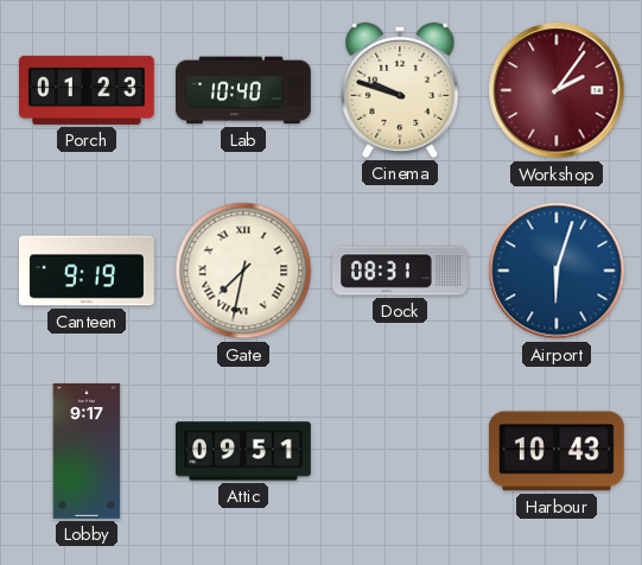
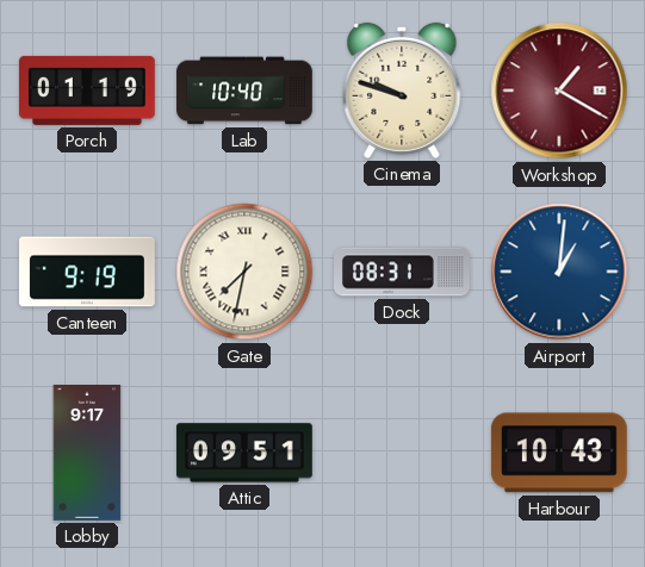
Porch: 01:23 -> 01:19 (87, 91)
Workshop: 2:06 -> 1:20 (559, 91)
Airport: 6:03 -> 1:01 (559, 272)
